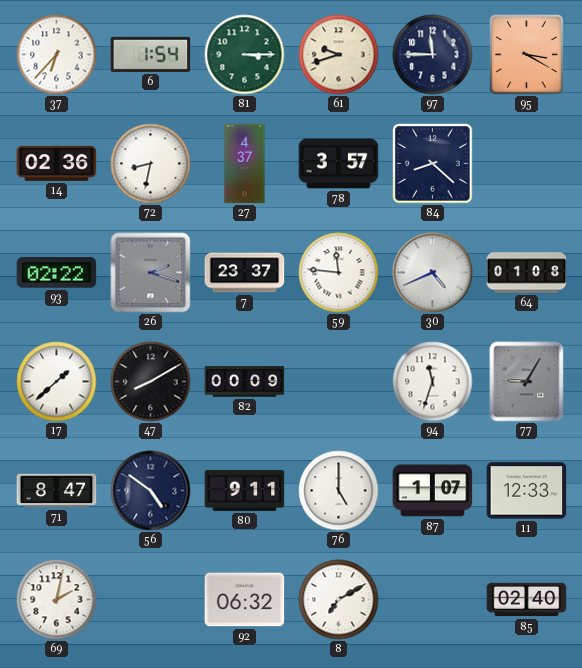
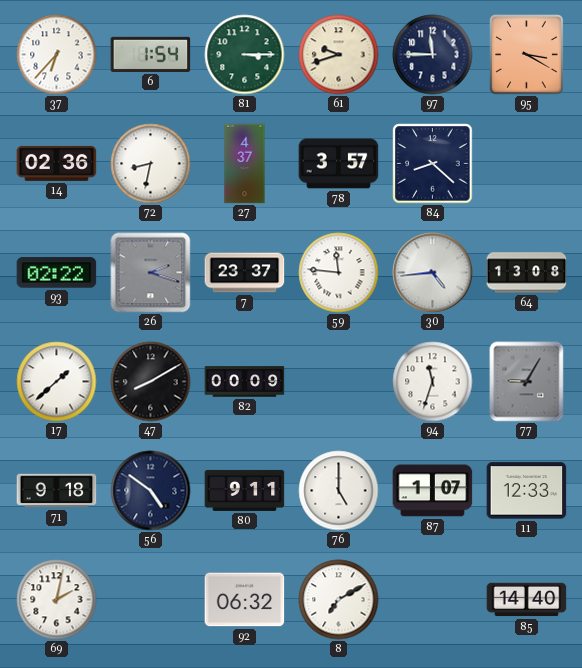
30: 4:41 -> 4:44 (433, 273)
64: 01:08 -> 13:08 (527, 273)
71: 8:47 -> 9:18 (57, 491)
85: 02:40 -> 14:40 (527, 600)
